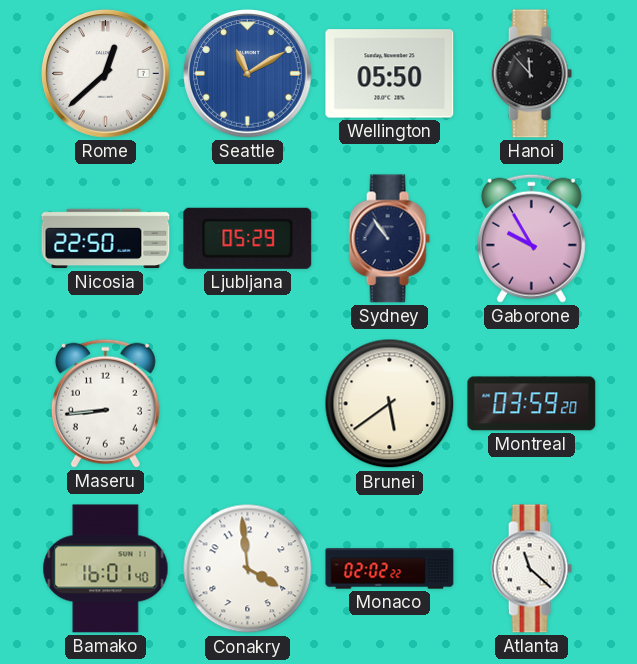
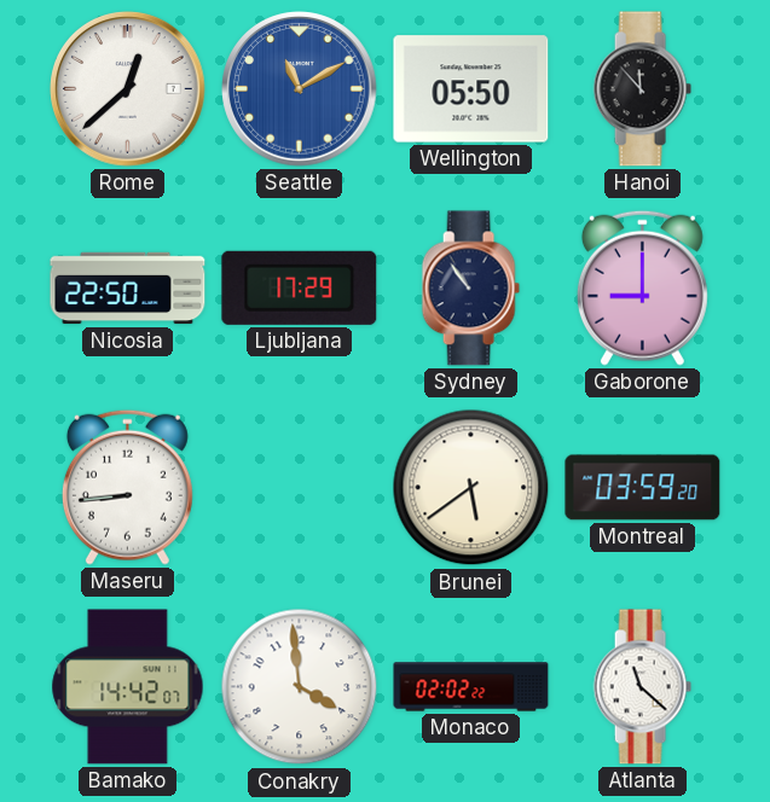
Ljubljana: 05:29 -> 17:29 (300, 287)
Gaborone: 9:55 -> 9:00 (642, 287)
Bamako: 16:01 -> 14:42 (128, 687)
